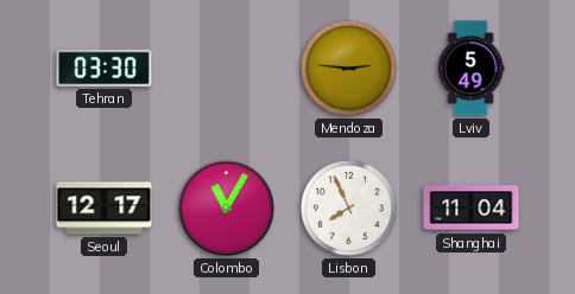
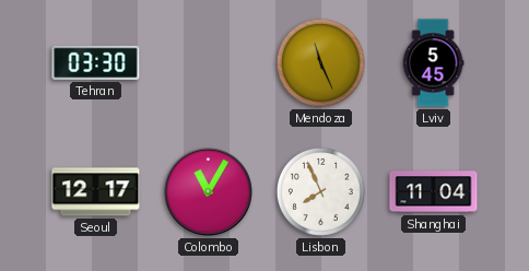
Mendoza: 2:46 -> 11:26 (320, 62)
Lviv: 5:49 -> 5:45 (433, 63)
